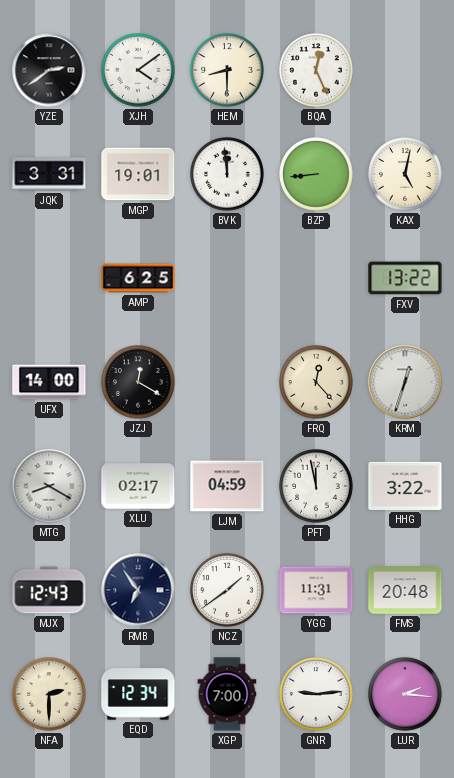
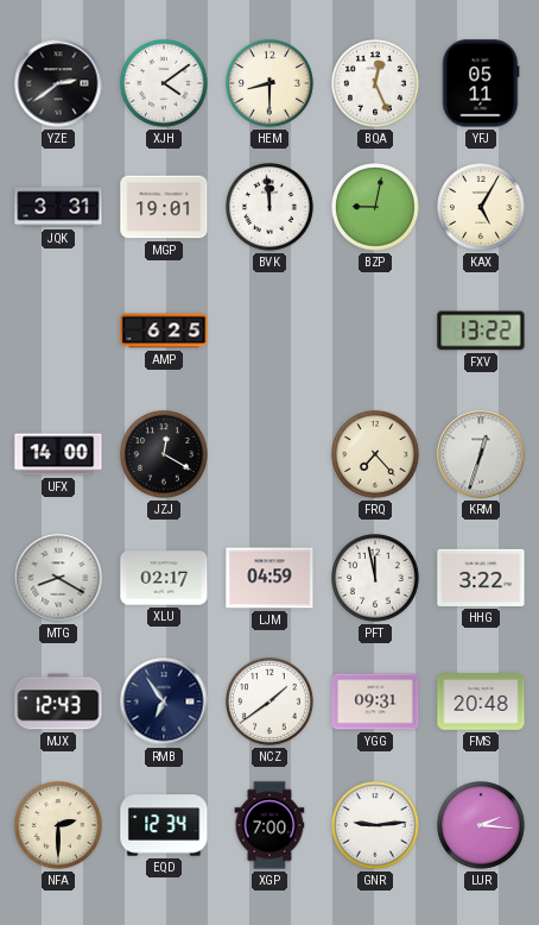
YFJ: none -> 05:11 (481, 83)
BZP: 8:44 -> 9:02 (376, 208)
KAX: 5:02 -> 5:05 (482, 208)
FRQ: 12:23 -> 7:23 (376, 455)
YGG: 11:31 -> 09:31 (375, 701)
